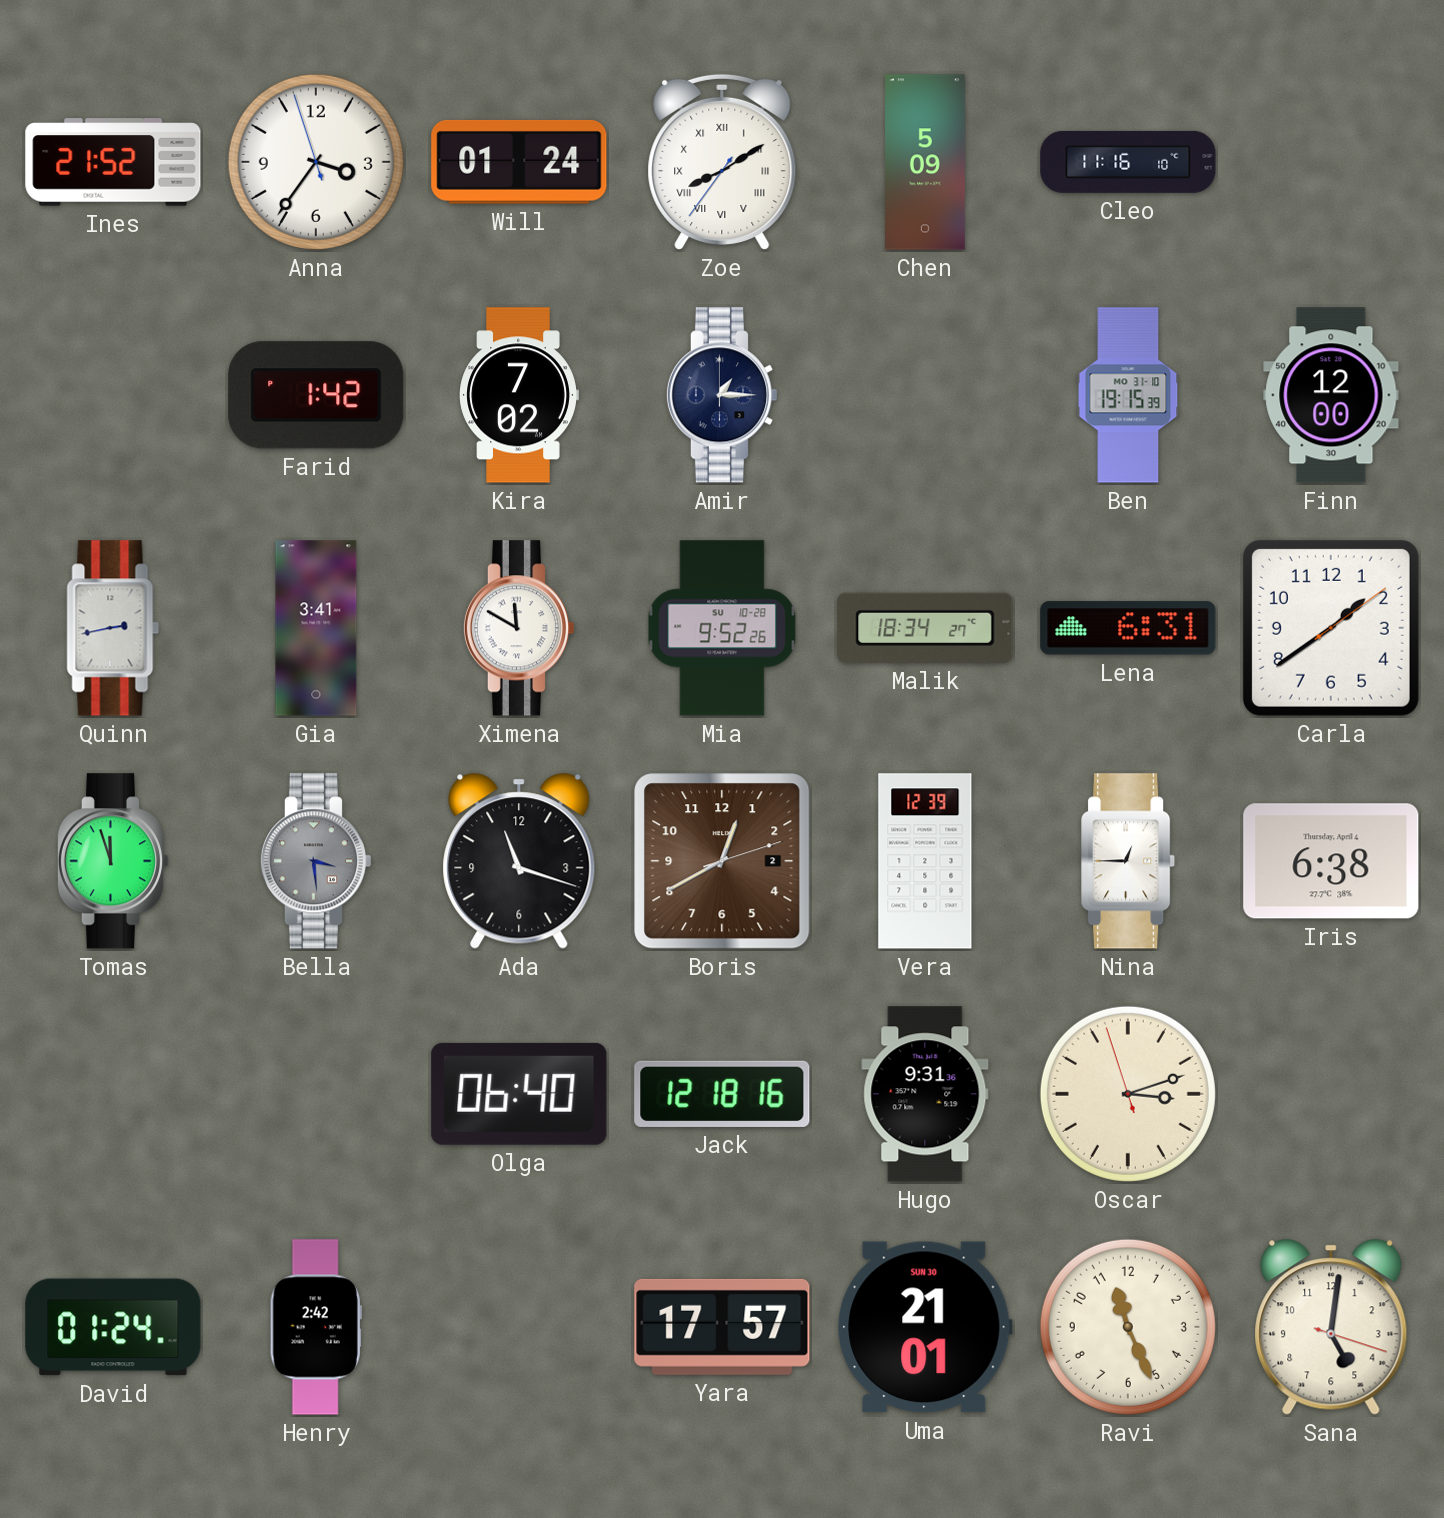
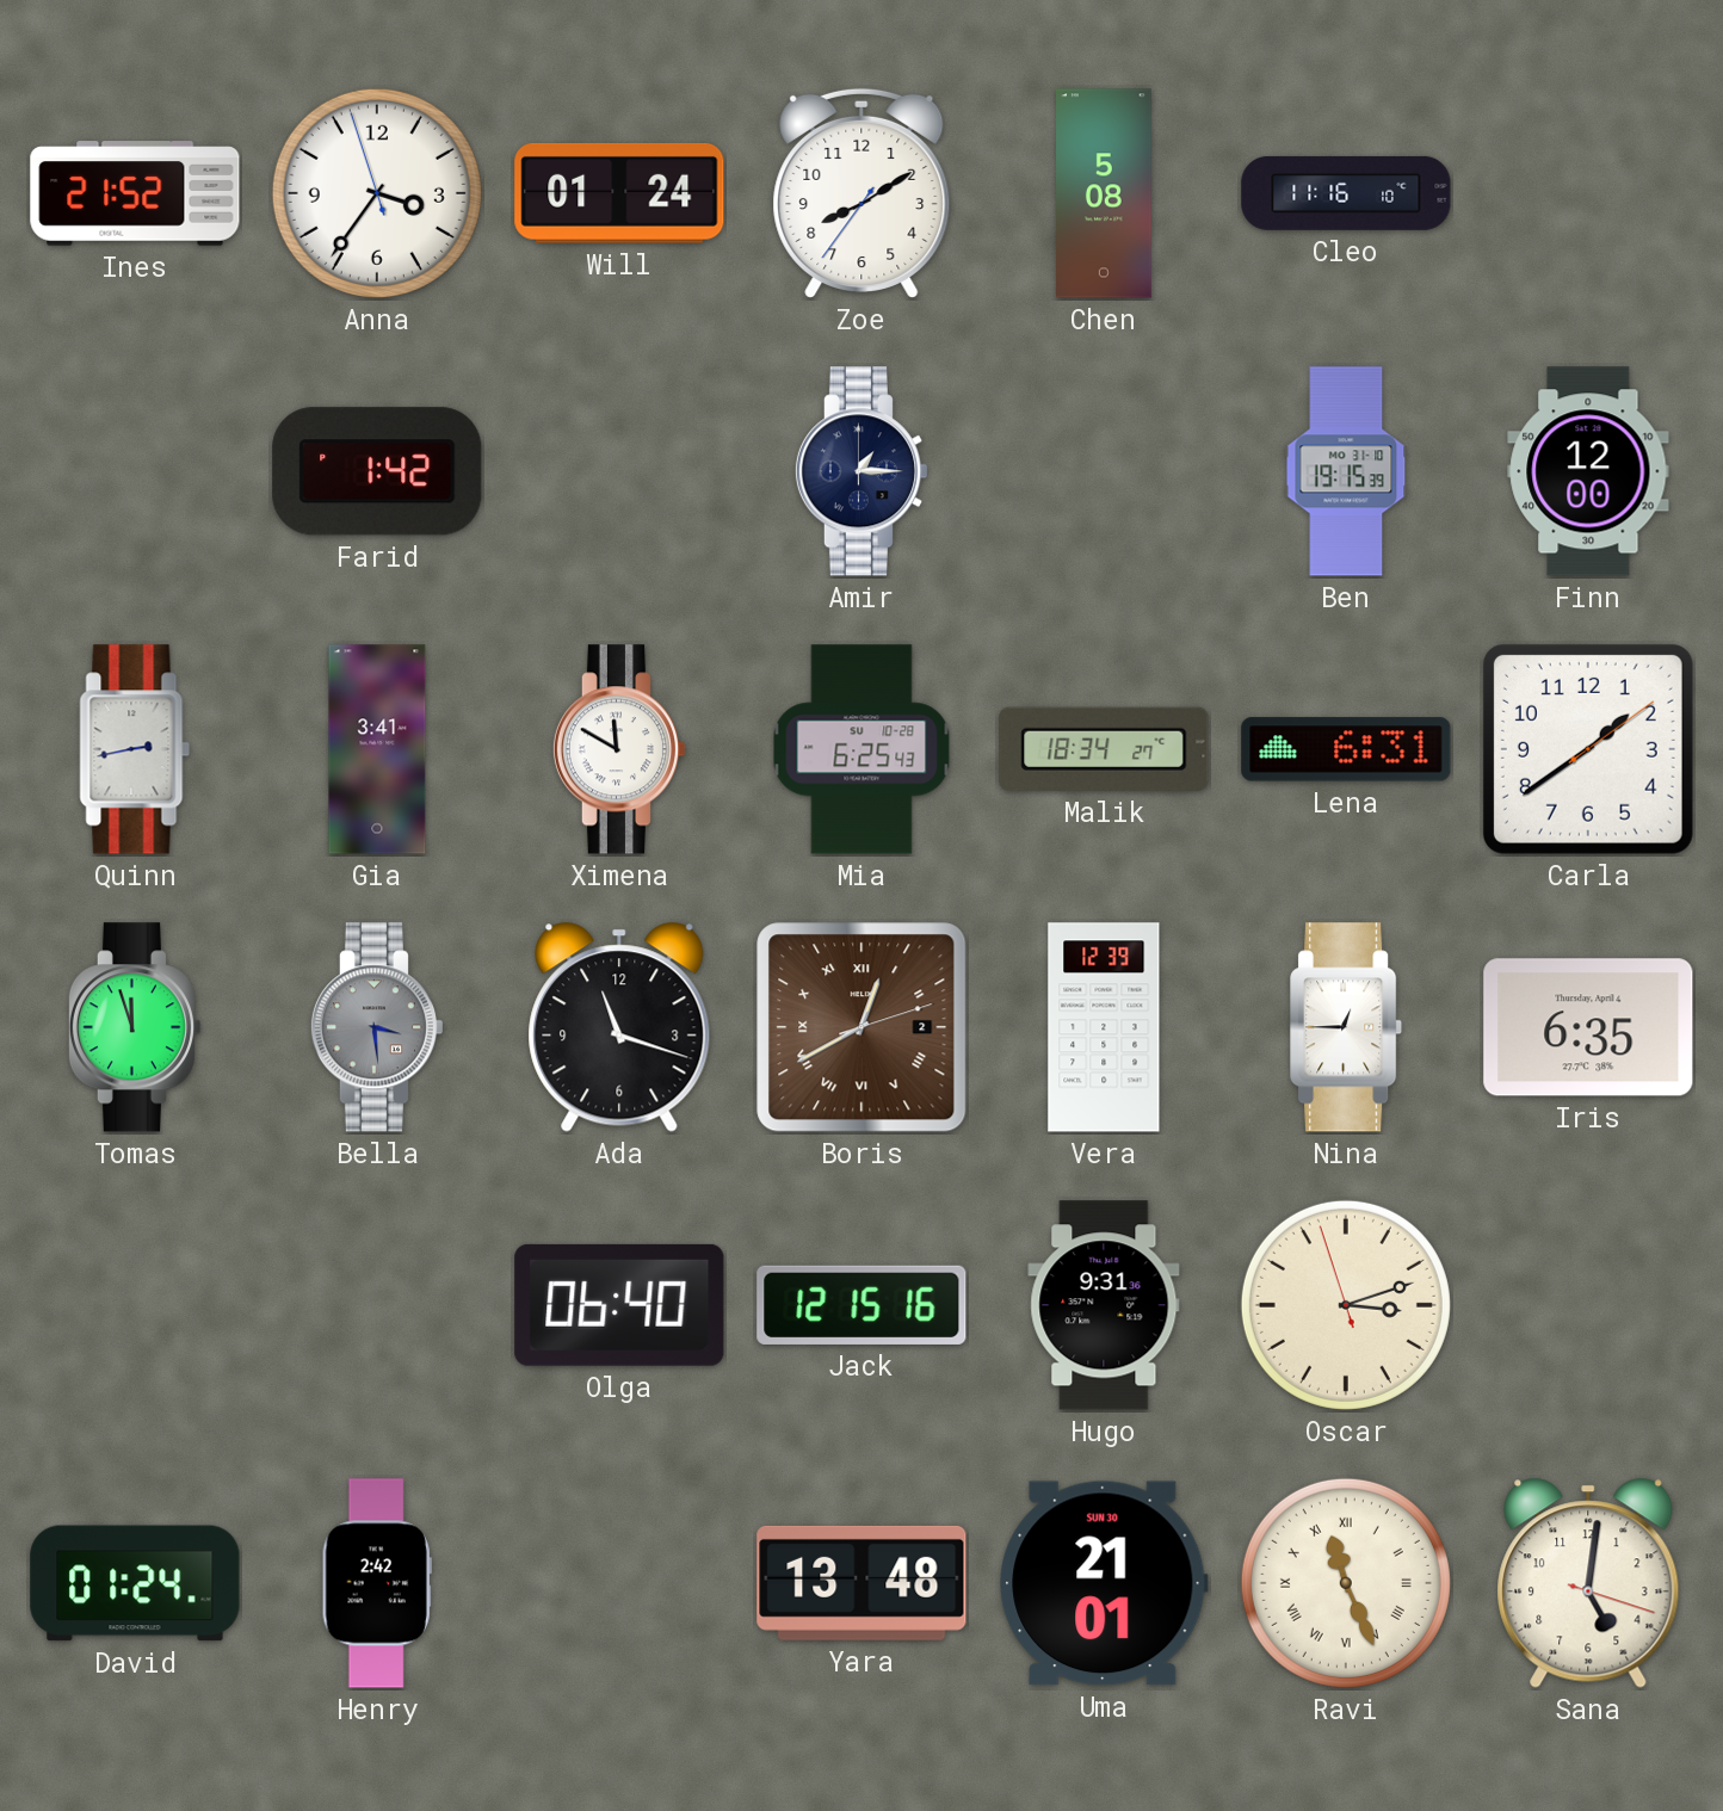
Zoe numerals: Roman -> Arabic (861, 193)
Chen: 5:09 -> 5:08 (1105, 193)
Kira: 7:02 -> none (519, 395)
Mia: 9:52 -> 6:25 (861, 749)
Boris numerals: Arabic -> Roman (861, 1027)
Iris: 6:38 -> 6:35 (1588, 1027)
Jack: 12:18 -> 12:15 (861, 1305)
Yara: 17:57 -> 13:48 (861, 1583)
Ravi numerals: Arabic -> Roman (1346, 1583)
